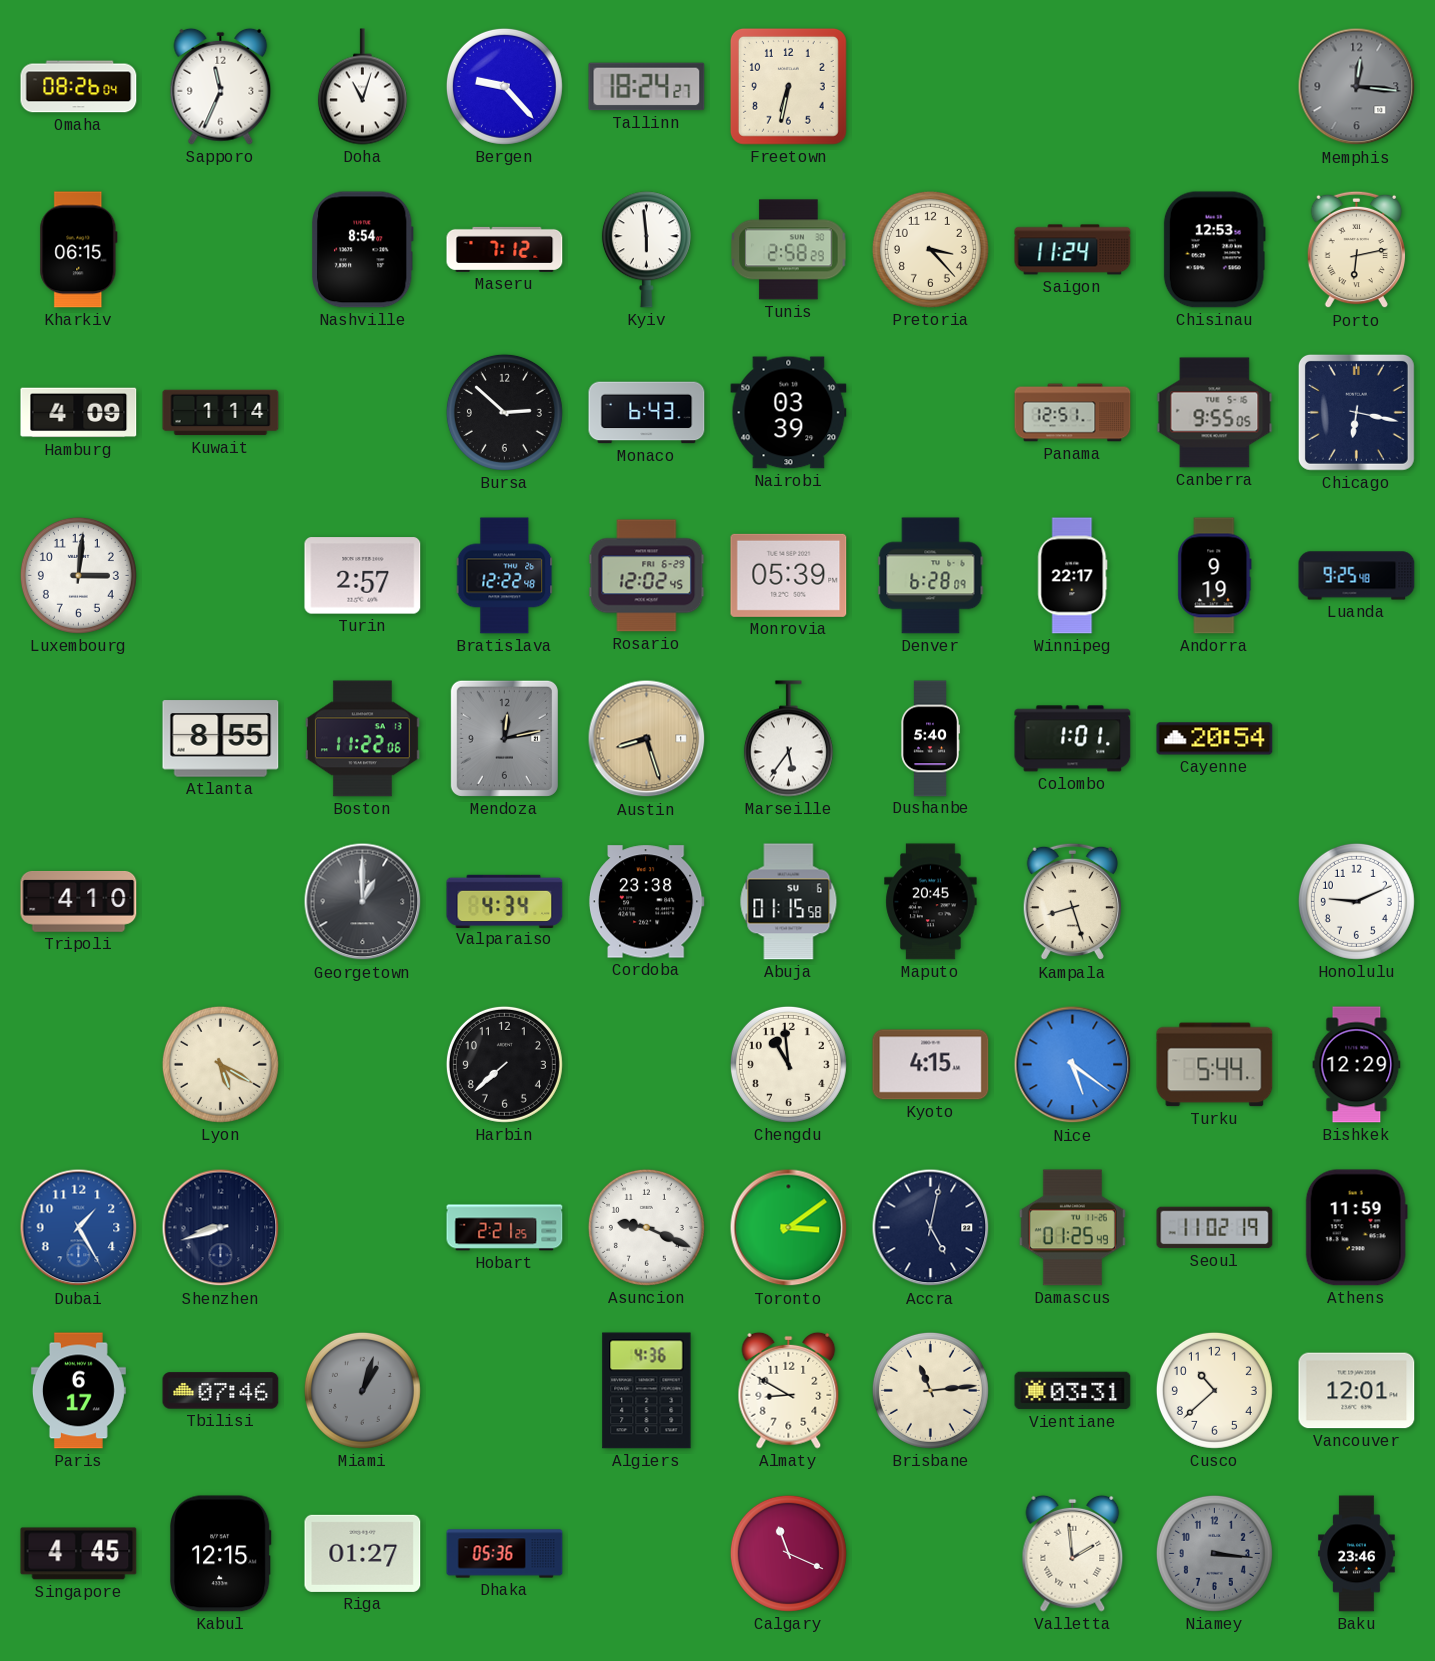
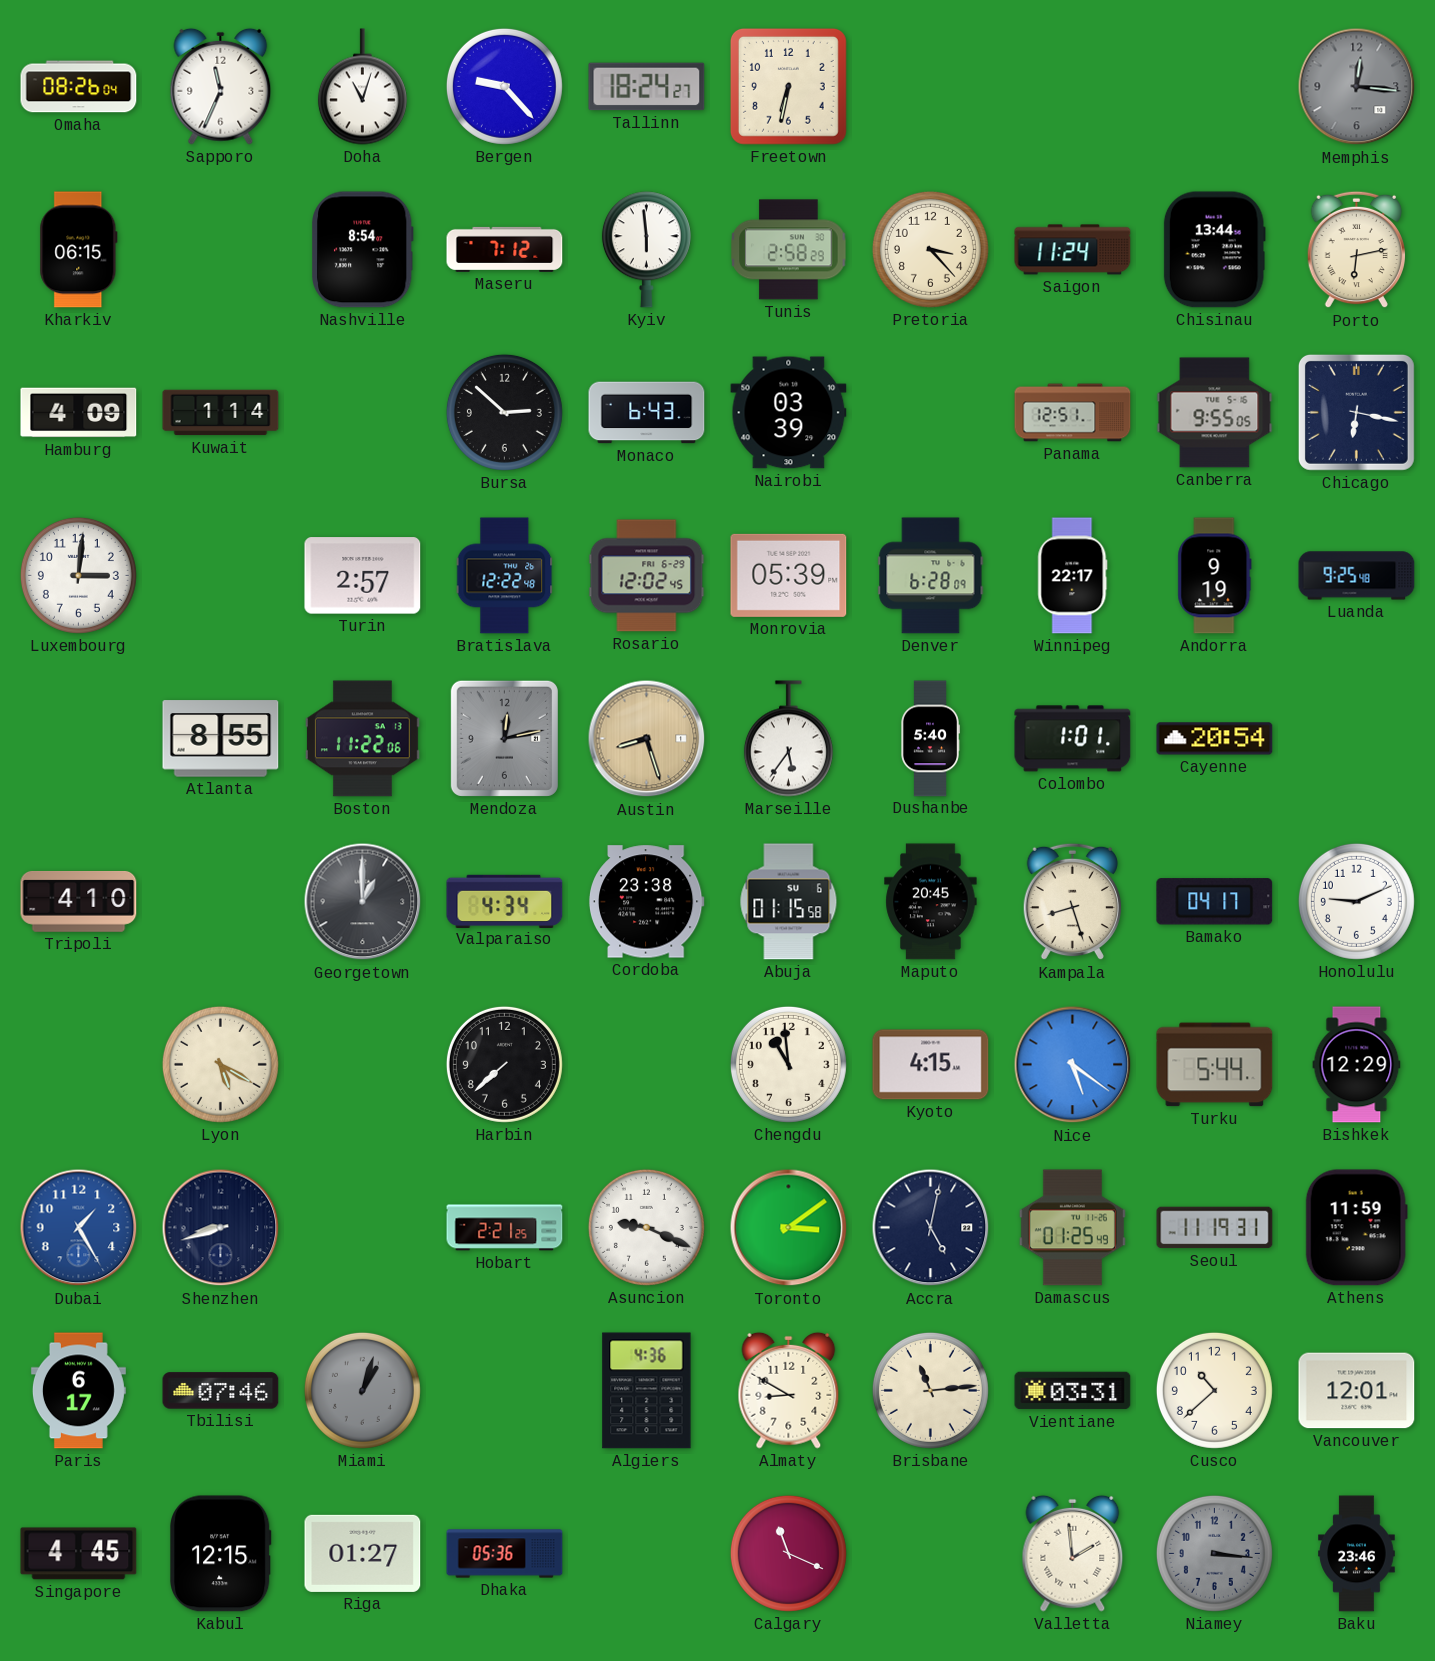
Chisinau: 12:53 -> 13:44 (1214, 250)
Bamako: none -> 04:17 (1215, 902)
Seoul: 11:02 -> 11:19 (1215, 1228)
